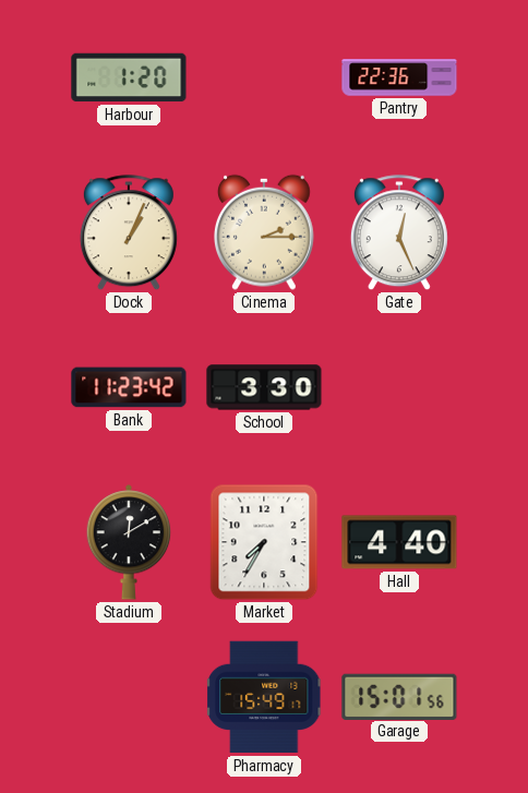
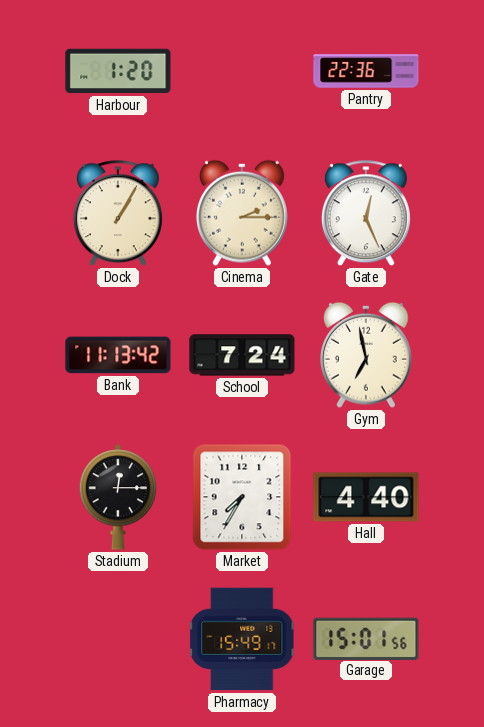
Dock: 1:04 -> 1:05 (118, 214)
Bank: 11:23 -> 11:13 (118, 355)
School: 3:30 -> 7:24 (242, 355)
Gym: none -> 6:58 (366, 355)
Stadium: 12:10 -> 12:15 (118, 497)
